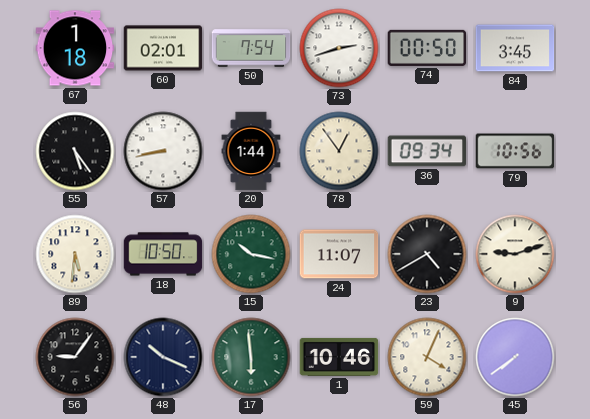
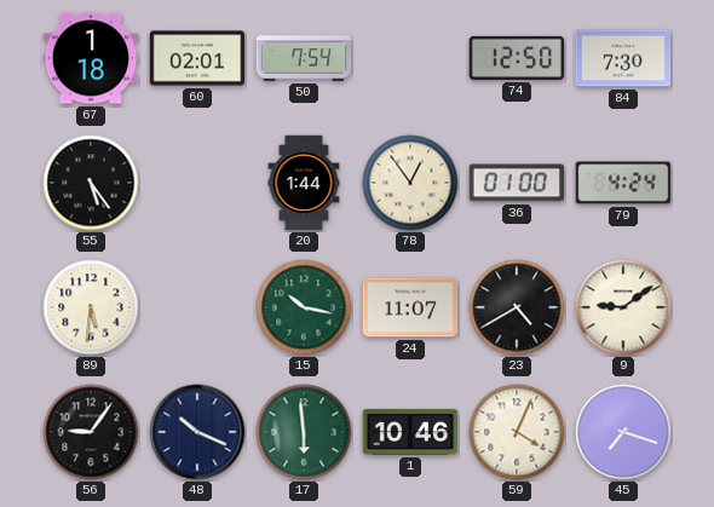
73: 2:42 -> none (339, 48)
74: 00:50 -> 12:50 (517, 58)
84: 3:45 -> 7:30 (623, 58)
57: 8:43 -> none (163, 151)
36: 09:34 -> 01:00 (517, 183)
79: 10:56 -> 4:24 (623, 183)
18: 10:50 -> none (163, 254)
9: 9:12 -> 9:09 (623, 307)
45: 7:39 -> 7:18 (623, 432)
